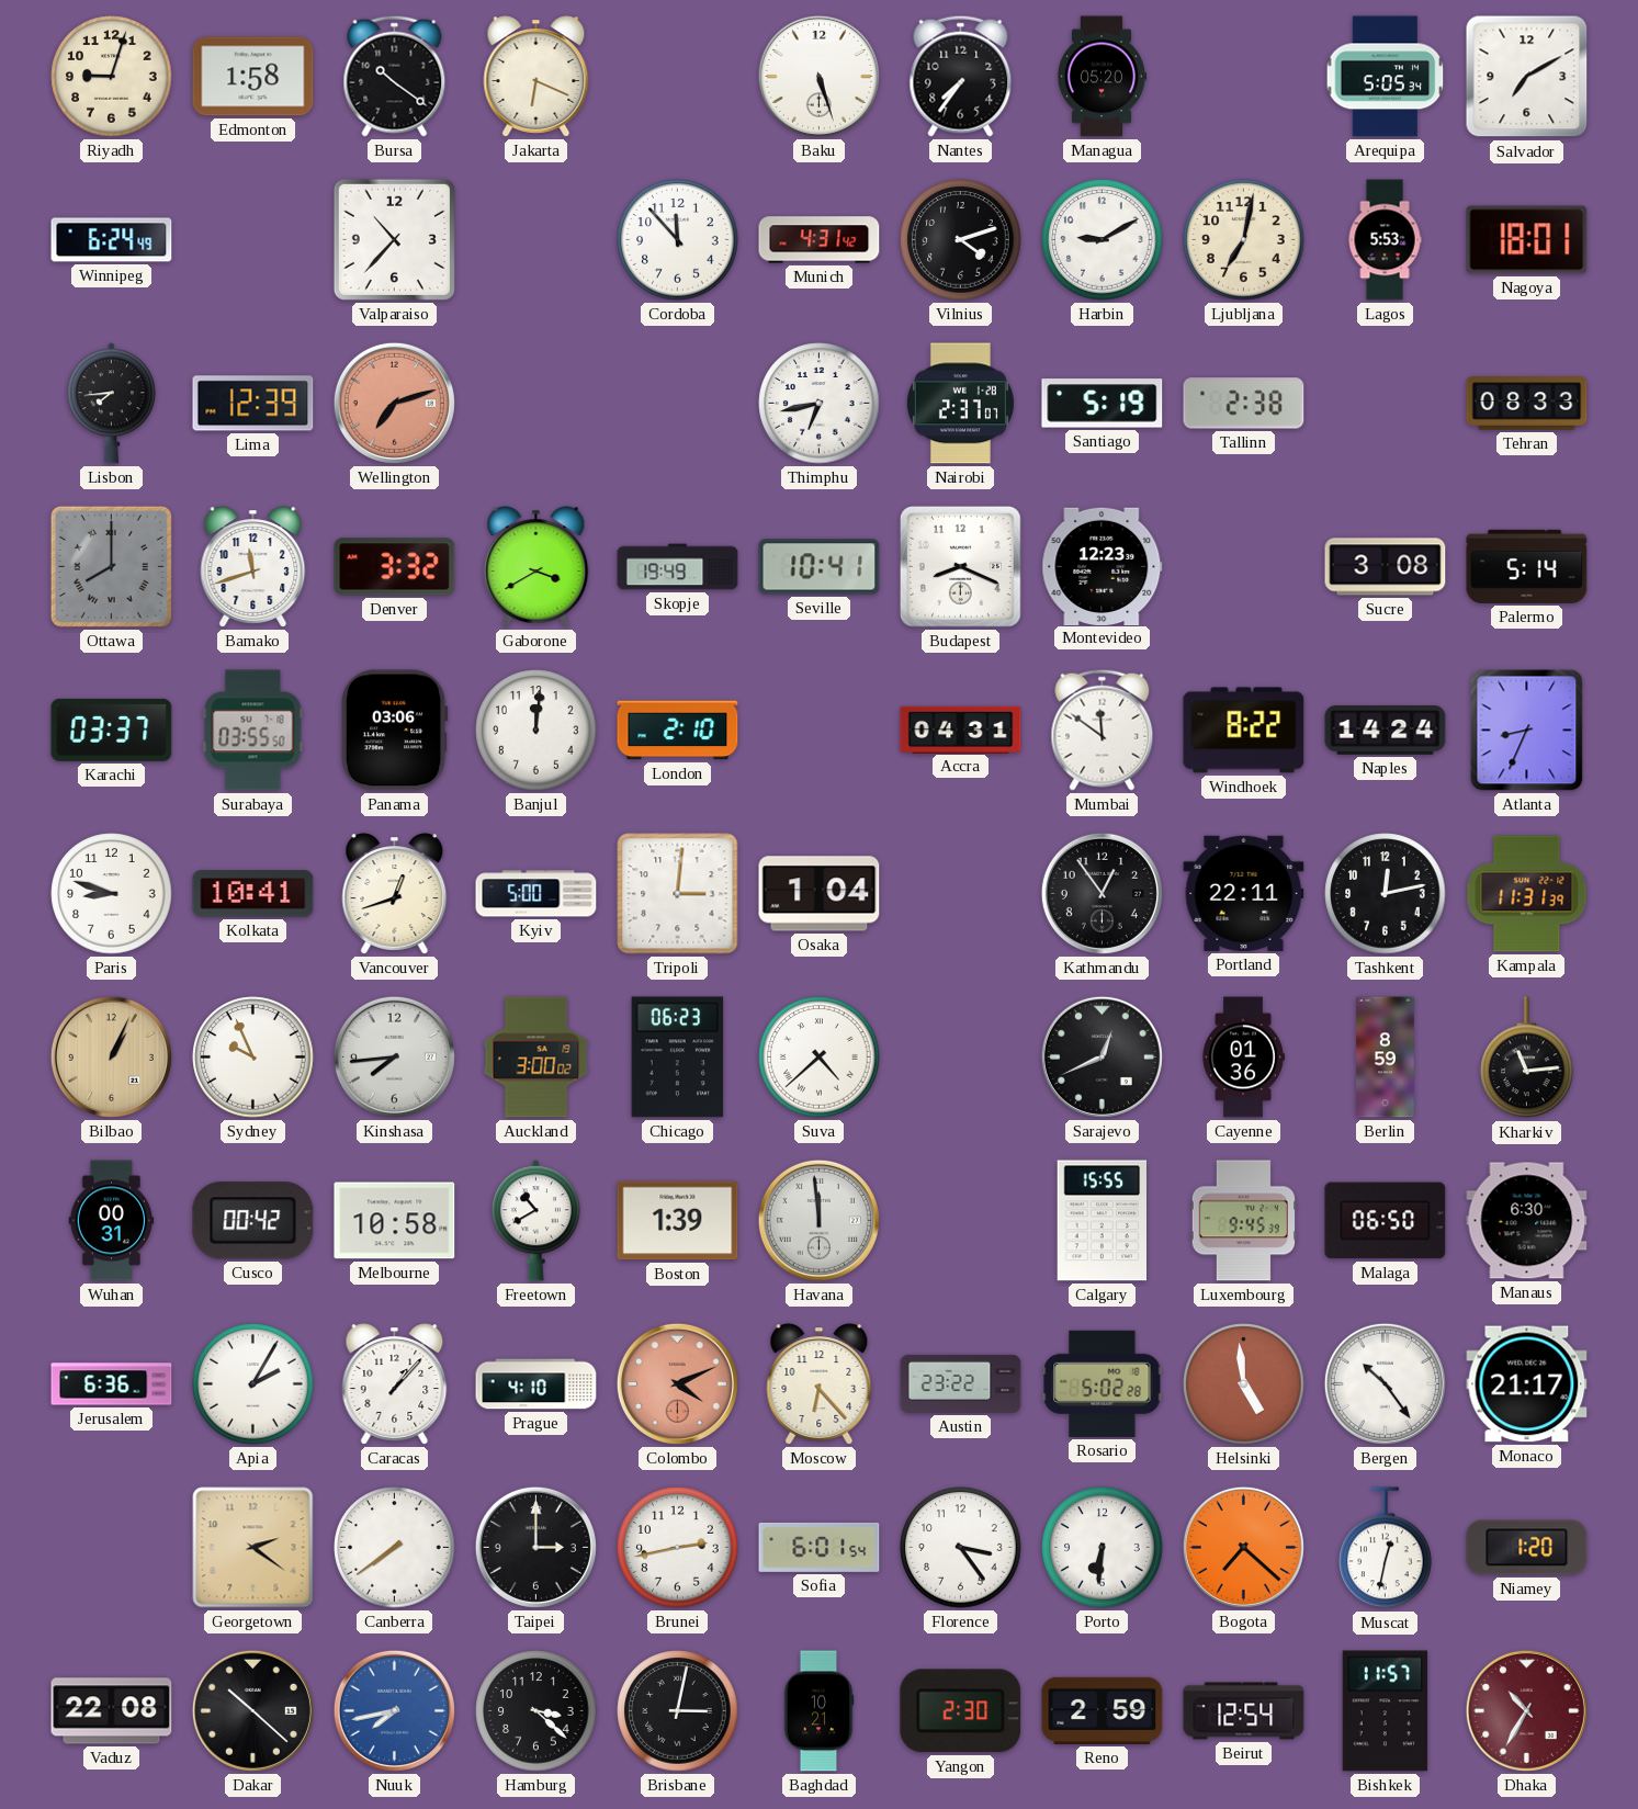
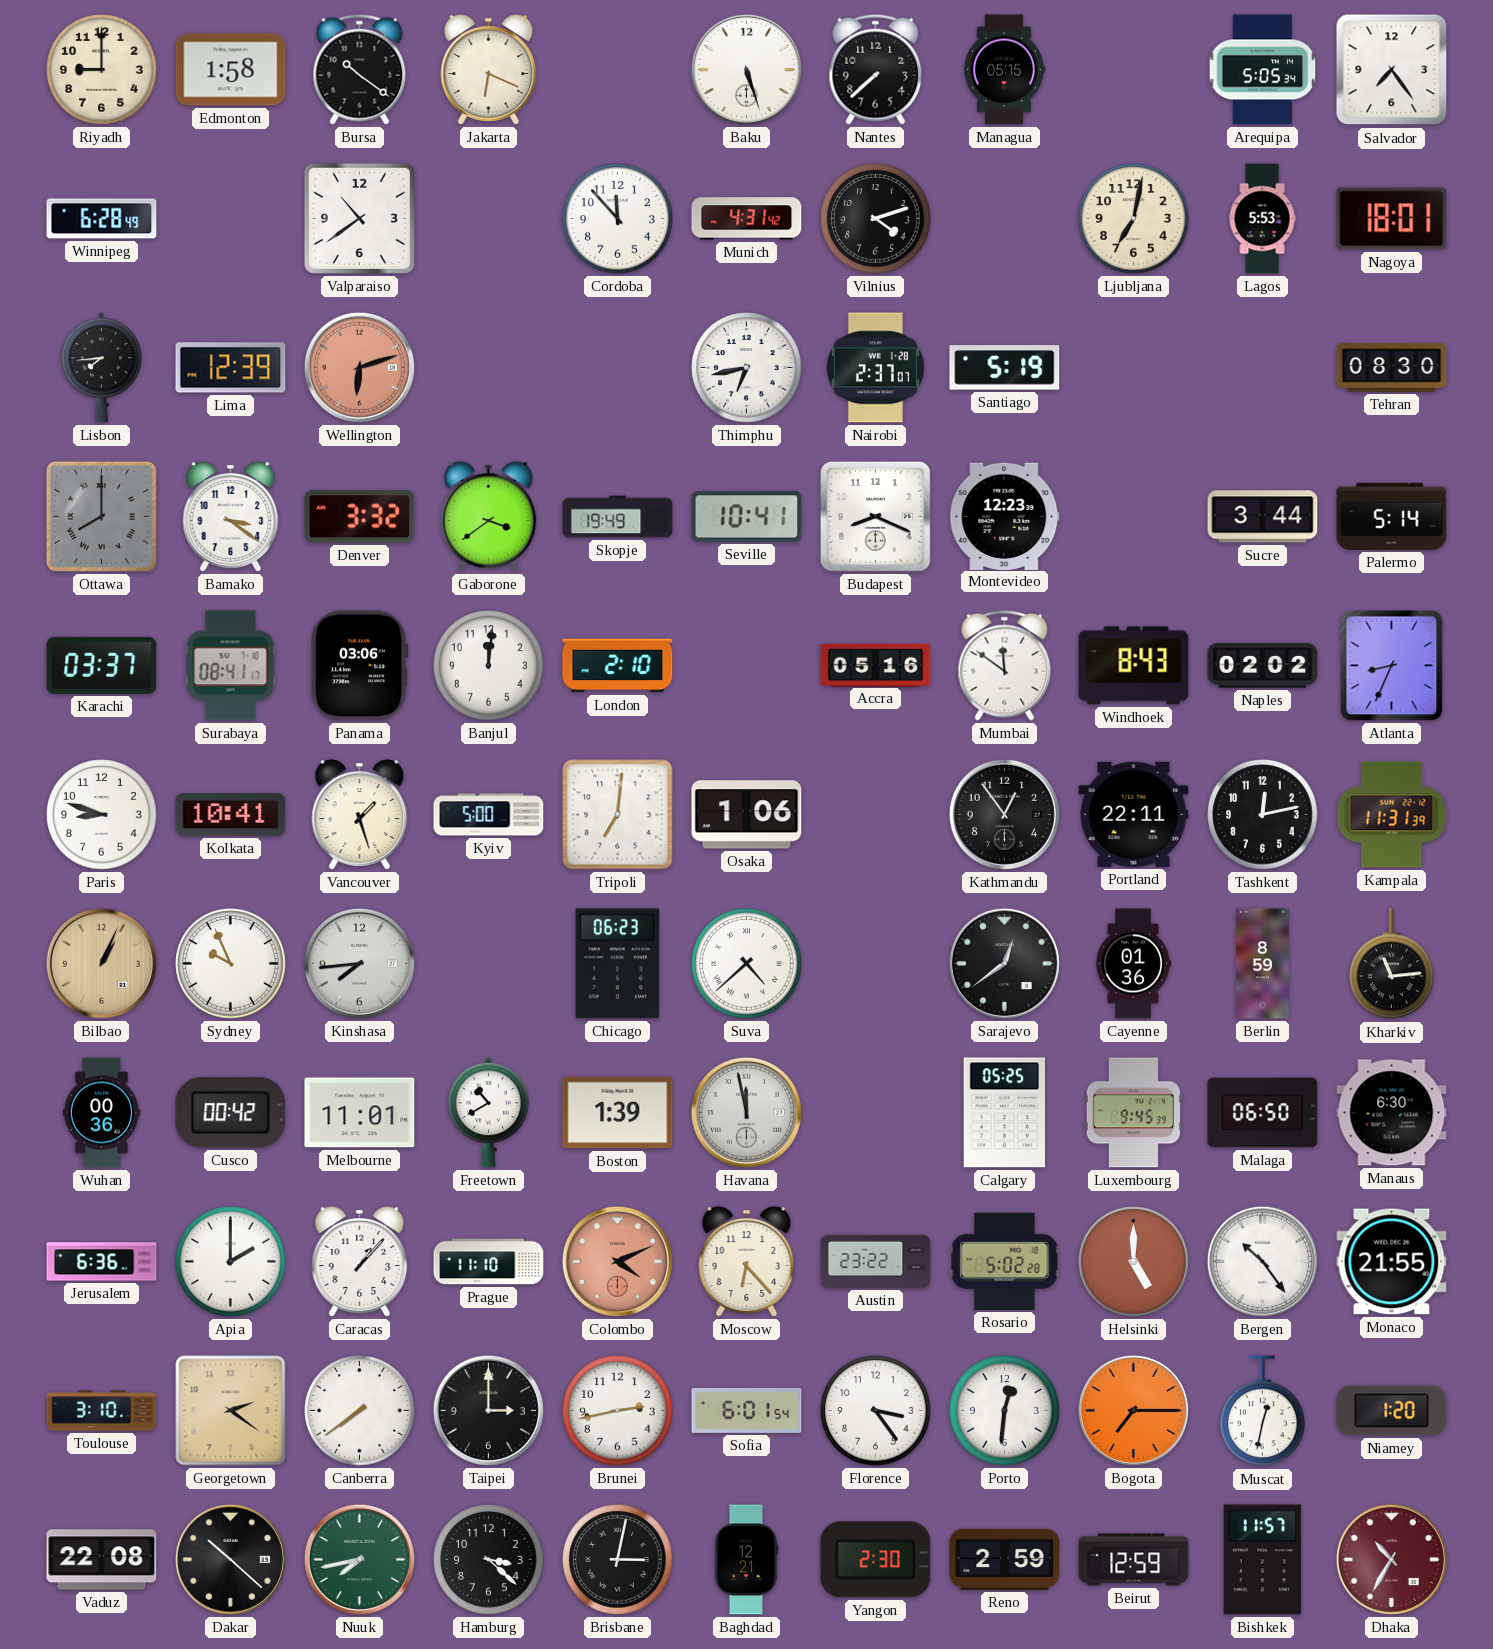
Riyadh: 9:03 -> 9:00 (102, 70)
Nantes: 7:36 -> 7:38 (876, 69)
Managua: 05:20 -> 05:15 (1004, 70)
Salvador: 7:10 -> 7:24 (1392, 70)
Winnipeg: 6:24 -> 6:28 (102, 219)
Valparaiso: 10:37 -> 10:39 (359, 218)
Harbin: 9:10 -> none (1103, 240)
Wellington: 7:12 -> 6:12 (359, 367)
Tallinn: 2:38 -> none (1244, 404)
Tehran: 08:33 -> 08:30 (1392, 368)
Bamako: 11:42 -> 3:21 (231, 517)
Gaborone: 3:40 -> 3:39 (489, 517)
Sucre: 3:08 -> 3:44 (1263, 517)
Surabaya: 03:55 -> 08:41 (231, 666)
Accra: 04:31 -> 05:16 (876, 665)
Windhoek: 8:22 -> 8:43 (1134, 666)
Naples: 14:24 -> 02:02 (1263, 666)
Vancouver: 12:42 -> 1:27 (360, 815)
Tripoli: 3:01 -> 7:01 (618, 815)
Osaka: 1:04 -> 1:06 (747, 815)
Auckland: 3:00 -> none (536, 1058)
Sarajevo: 12:41 -> 12:39 (1004, 963)
Wuhan: 00:31 -> 00:36 (102, 1113)
Melbourne: 10:58 -> 11:01 (360, 1113)
Havana: 11:59 -> 11:58 (746, 1112)
Calgary: 15:55 -> 05:25 (1004, 1113)
Apia: 2:05 -> 2:00 (231, 1262)
Prague: 4:10 -> 11:10 (489, 1262)
Helsinki: 4:59 -> 5:00 (1134, 1262)
Monaco: 21:17 -> 21:55 (1392, 1262)
Toulouse: none -> 3:10 (102, 1411)
Porto: 6:31 -> 12:31 (1005, 1411)
Bogota: 7:22 -> 7:15 (1133, 1410)
Nuuk dial: blue -> green (359, 1559)
Baghdad: 10:21 -> 12:21 (746, 1560)
Beirut: 12:54 -> 12:59 (1134, 1560)
